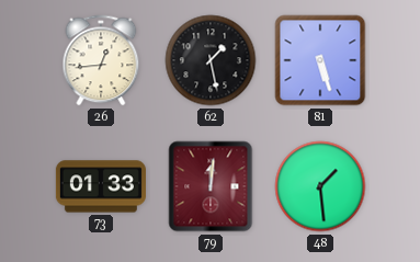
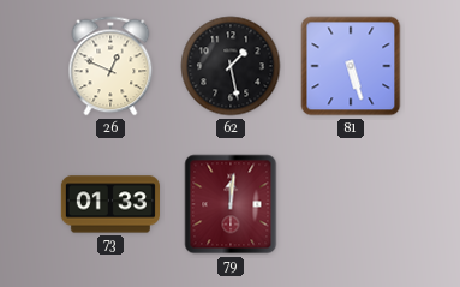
26: 12:44 -> 12:49 (110, 66)
48: 1:29 -> none (320, 186)
